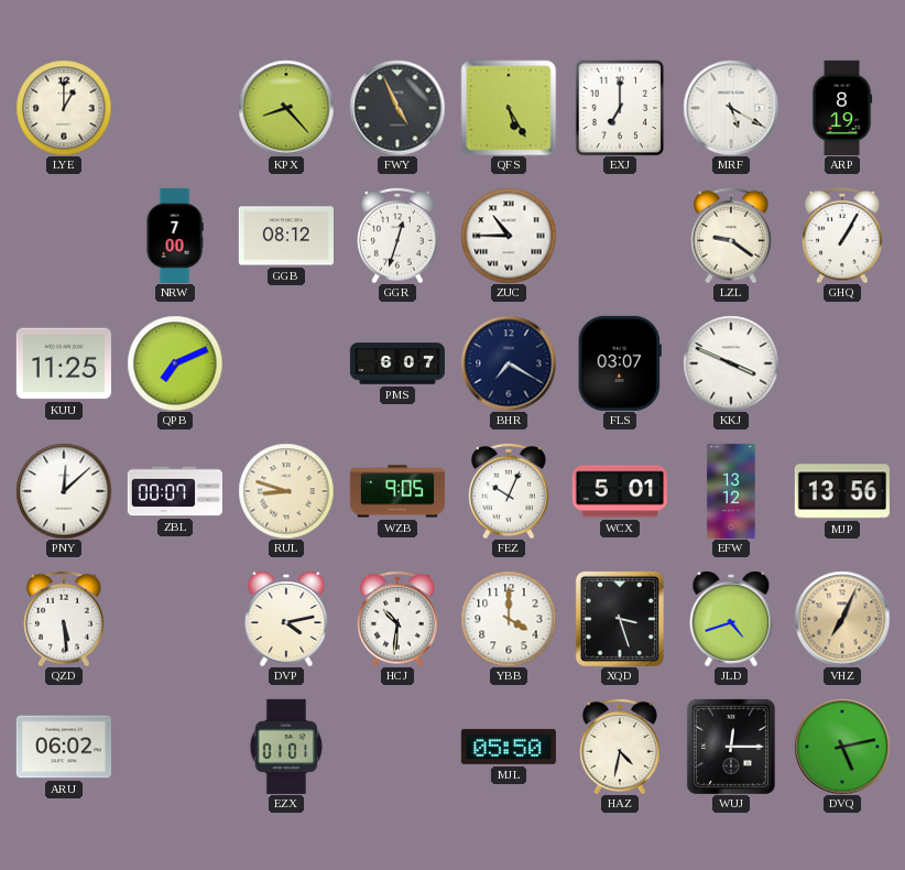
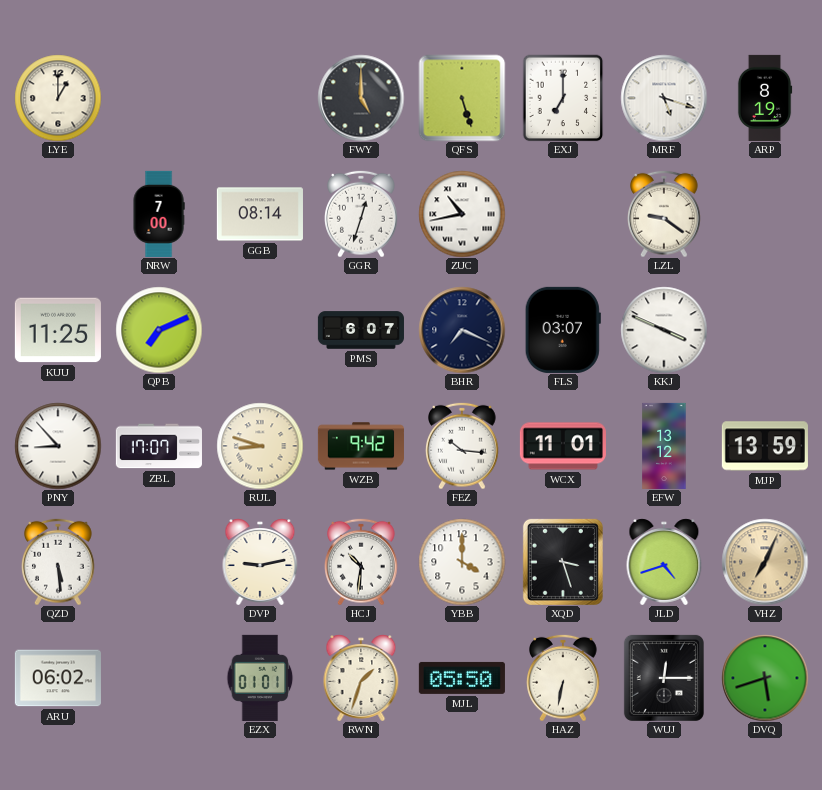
KPX: 8:23 -> none (286, 108)
FWY: 4:56 -> 5:00 (361, 98)
QFS: 5:25 -> 5:27 (462, 98)
MRF: 5:20 -> 5:18 (664, 98)
GGB: 08:12 -> 08:14 (260, 214)
ZUC: 10:45 -> 10:43 (462, 214)
GHQ: 1:05 -> none (843, 236)
BHR: 7:20 -> 7:19 (462, 330)
PNY: 12:08 -> 8:53 (58, 446)
ZBL: 00:07 -> 17:07 (159, 446)
WZB: 9:05 -> 9:42 (361, 446)
FEZ: 10:04 -> 10:16 (463, 446)
WCX: 5:01 -> 11:01 (563, 446)
MJP: 13:56 -> 13:59 (765, 446)
DVP: 4:13 -> 9:13 (260, 562)
RWN: none -> 1:33 (361, 678)
HAZ: 4:32 -> 6:32 (564, 678)
DVQ: 5:13 -> 5:42 (765, 678)
